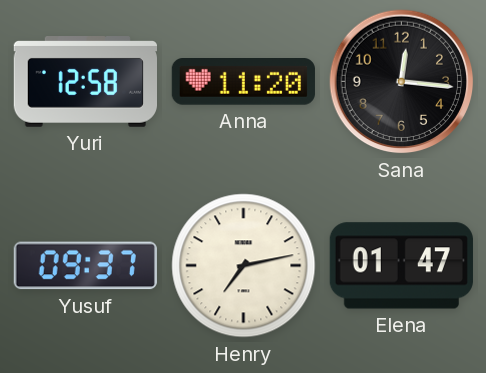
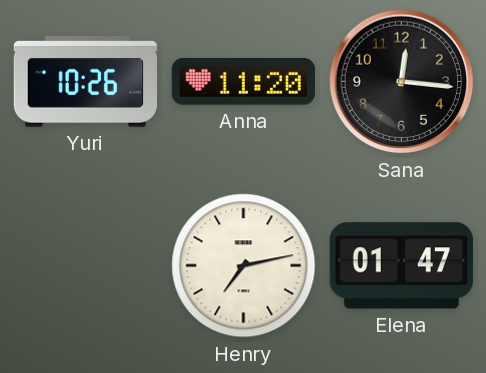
Yuri: 12:58 -> 10:26 (85, 82)
Yusuf: 09:37 -> none (85, 266)
